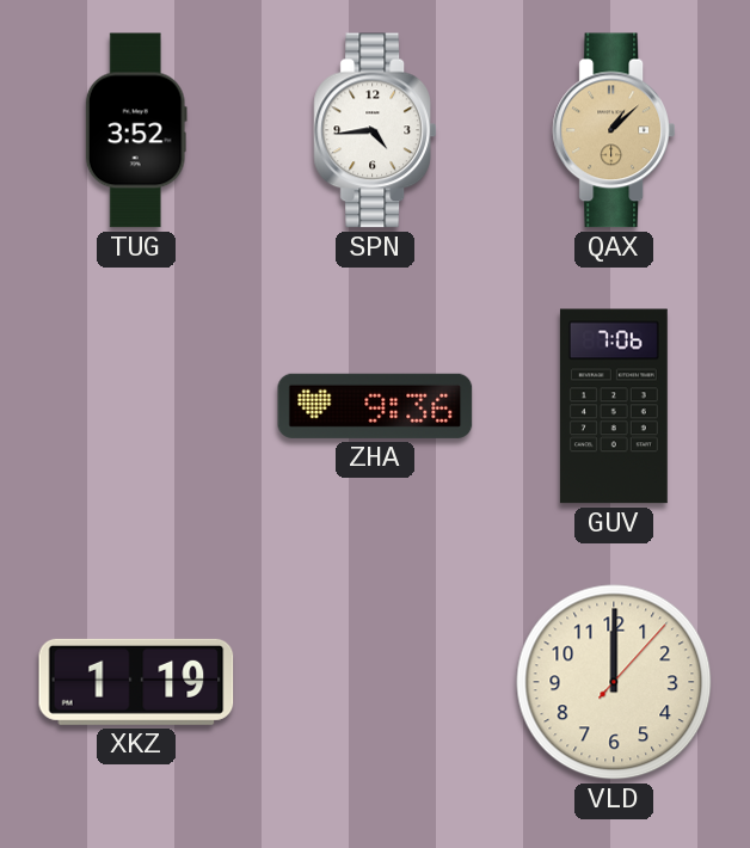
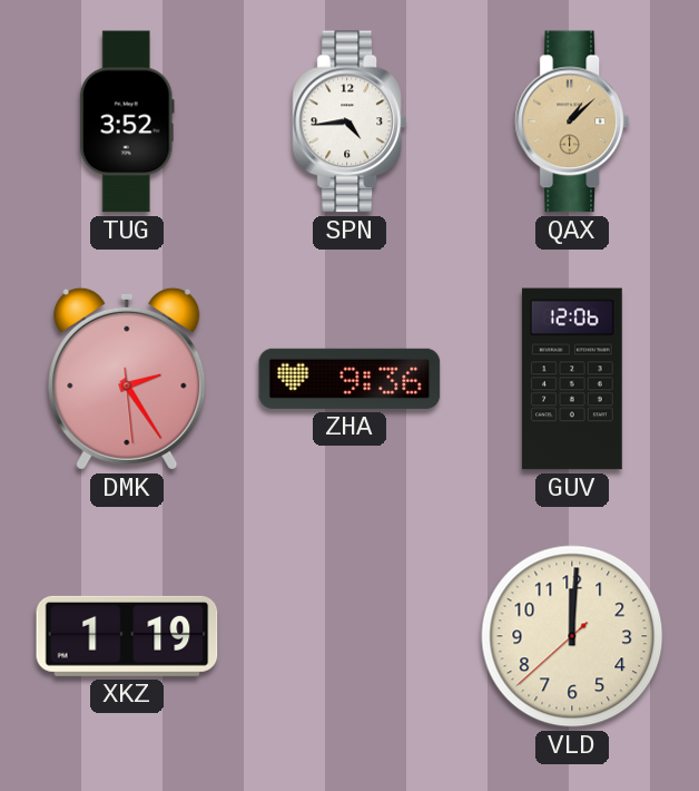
DMK: none -> 2:24 (127, 379)
GUV: 7:06 -> 12:06 (572, 379)
VLD: 12:00:07 -> 12:00:38 (572, 636)
